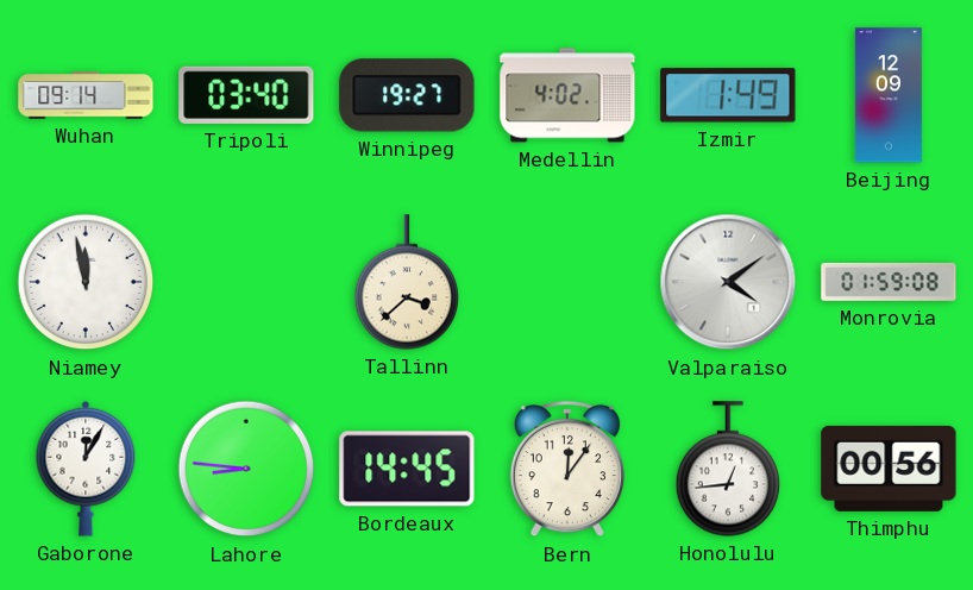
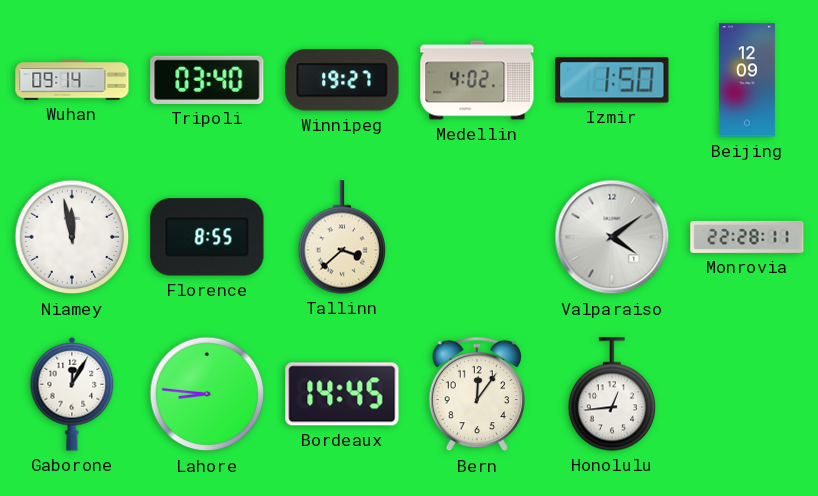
Izmir: 1:49 -> 1:50 (612, 80)
Florence: none -> 8:55 (207, 237)
Monrovia: 01:59 -> 22:28 (747, 237)
Thimphu: 00:56 -> none (889, 469)
